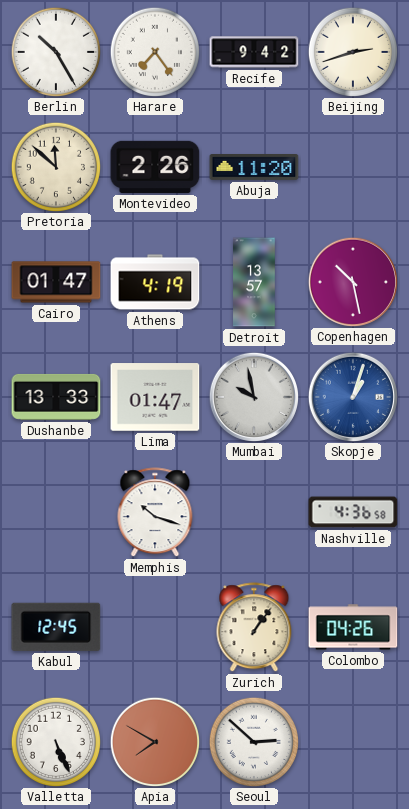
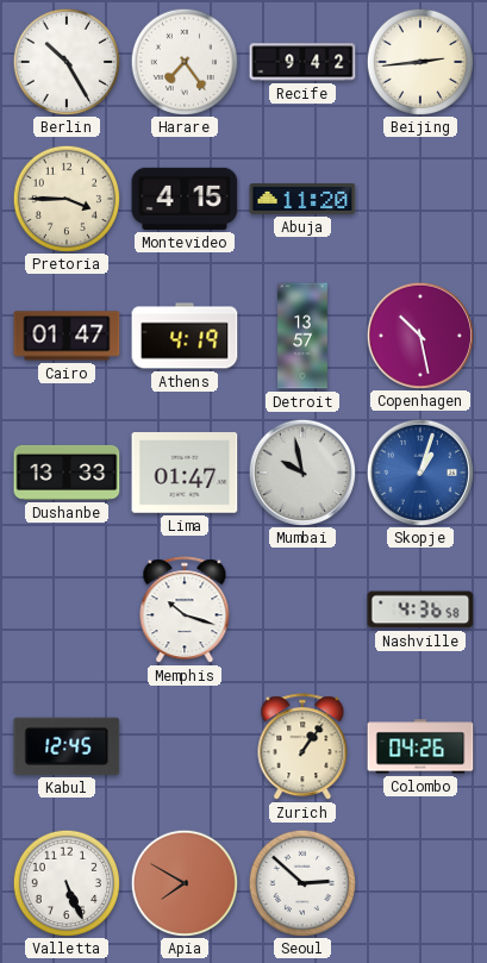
Beijing: 2:42 -> 2:44 (419, 61)
Pretoria: 11:52 -> 3:45 (65, 198)
Montevideo: 2:26 -> 4:15 (185, 199)
